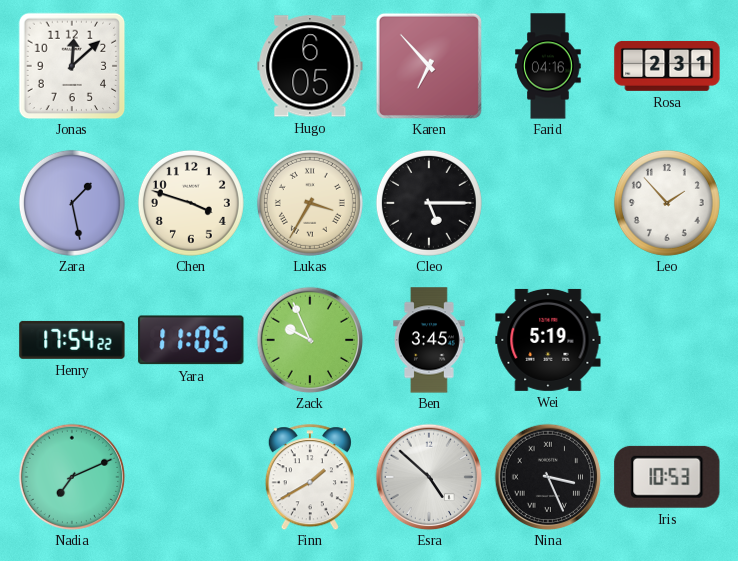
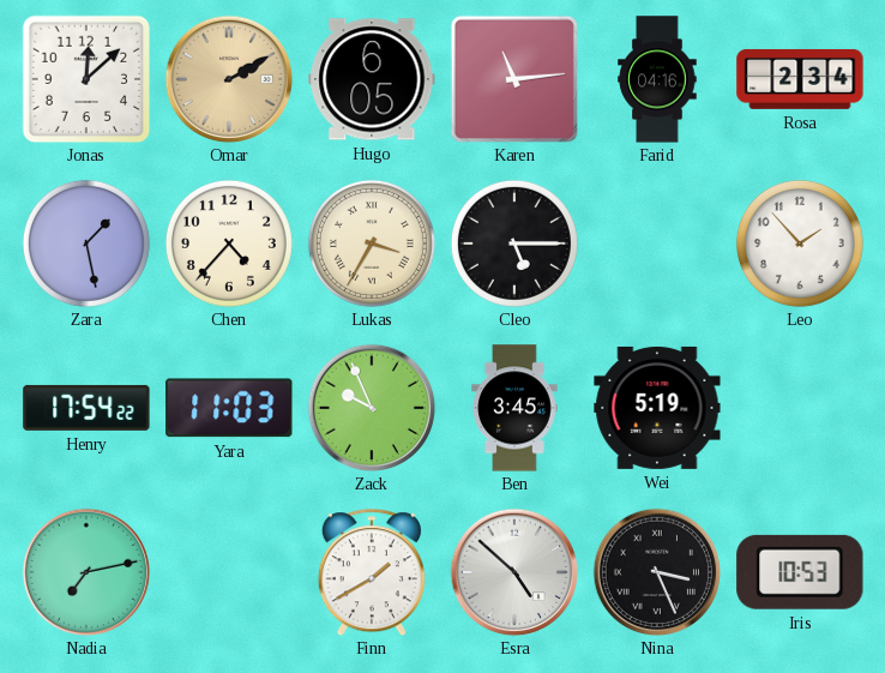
Omar: none -> 2:10 (229, 79)
Karen: 6:53 -> 11:14 (514, 79)
Rosa: 2:31 -> 2:34 (800, 79)
Chen: 3:48 -> 4:37 (229, 244)
Yara: 11:05 -> 11:03 (229, 408)
Nadia: 7:11 -> 7:13 (86, 572)
